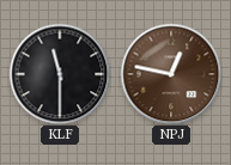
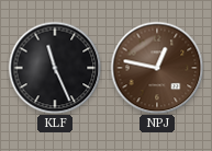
KLF: 11:30 -> 11:26 (55, 68)
